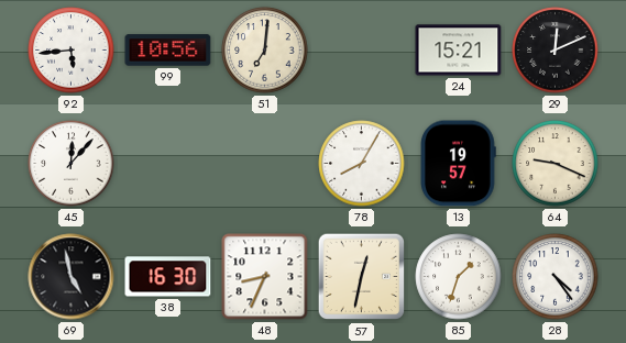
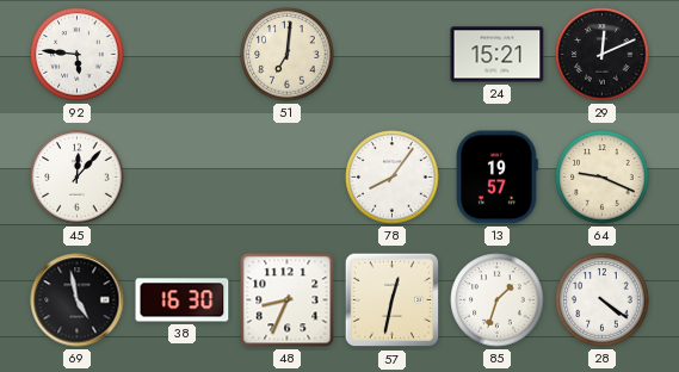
92: 5:44 -> 5:46 (78, 55)
99: 10:56 -> none (168, 51)
78: 8:05 -> 8:06 (393, 178)
28: 4:24 -> 4:21 (603, 300)
